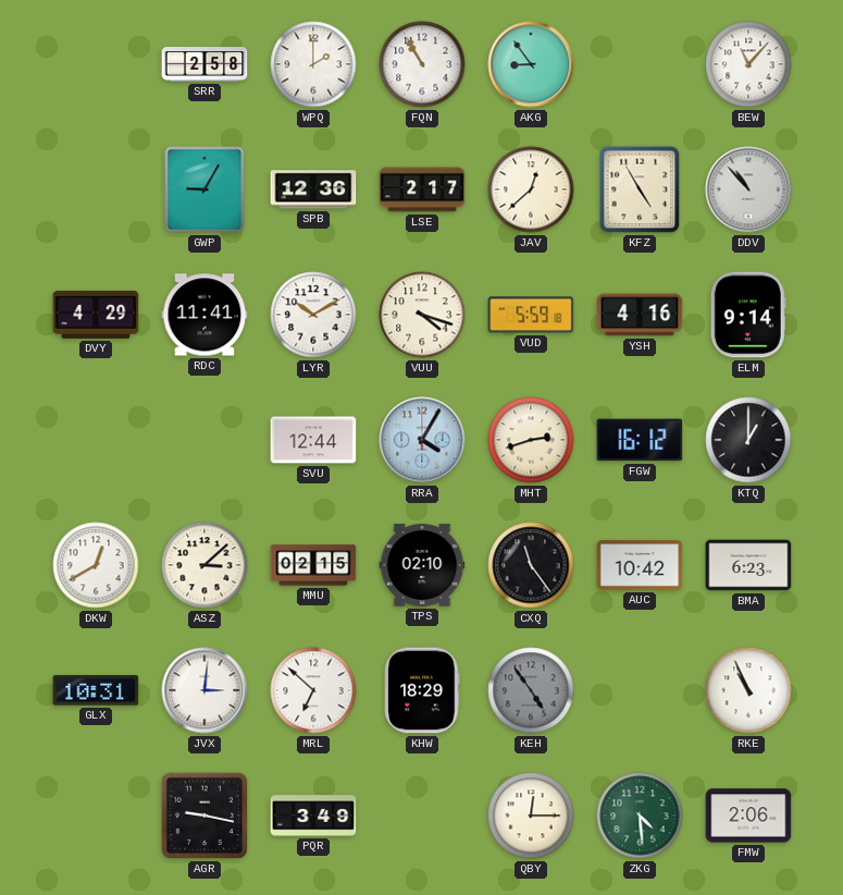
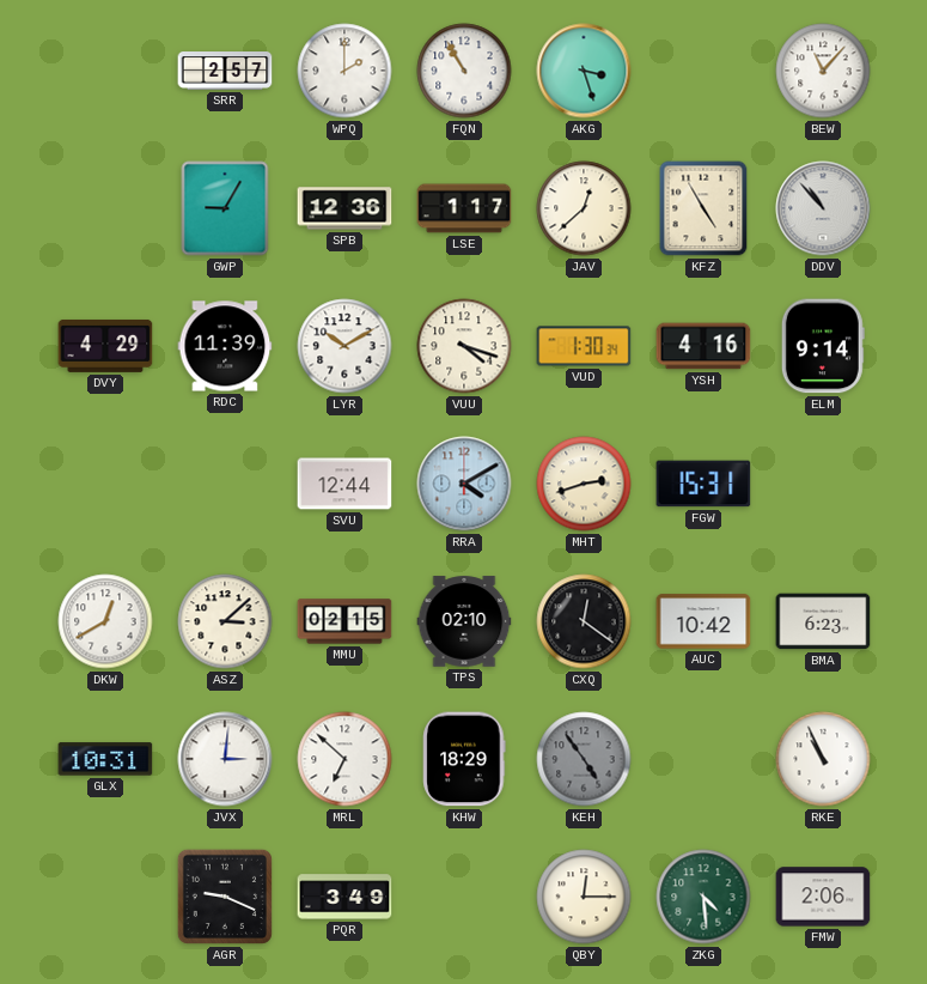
SRR: 2:58 -> 2:57 (225, 72)
AKG: 8:54 -> 3:27 (584, 71)
LSE: 2:17 -> 1:17 (464, 208)
RDC: 11:41 -> 11:39 (225, 346)
VUD: 5:59 -> 1:30 (584, 346)
RRA: 4:05 -> 4:10 (464, 484)
FGW: 16:12 -> 15:31 (703, 484)
KTQ: 1:00 -> none (748, 440)
CXQ: 11:24 -> 12:21 (584, 621)
AGR: 9:17 -> 9:19 (225, 897)
